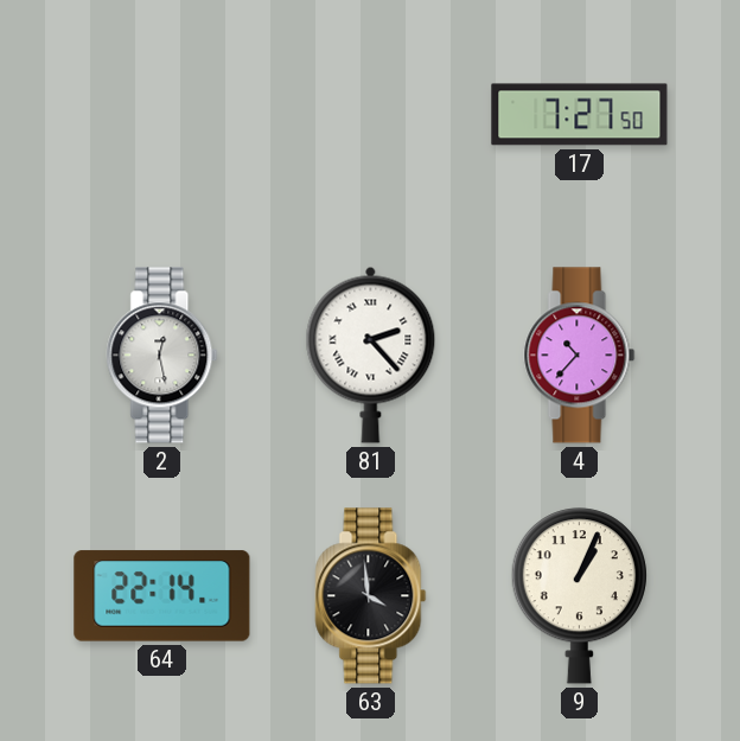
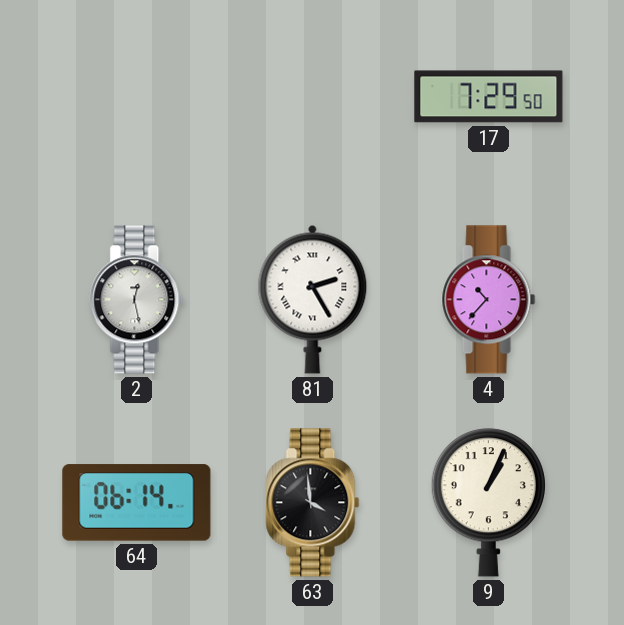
17: 7:27 -> 7:29 (489, 97)
81: 2:23 -> 2:25 (313, 299)
64: 22:14 -> 06:14 (137, 503)
